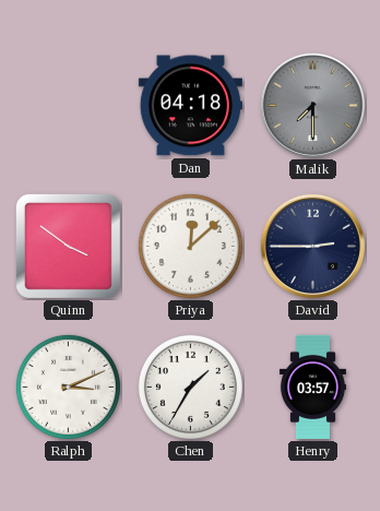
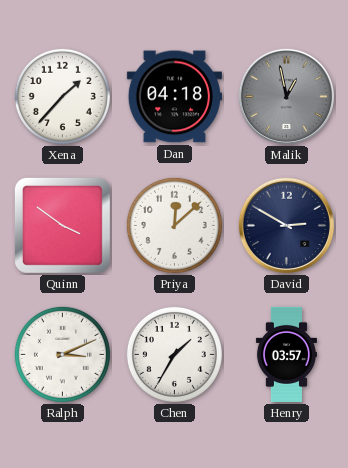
Xena: none -> 1:37 (62, 96)
Malik: 7:30 -> 12:58 (286, 96)
David: 2:45 -> 2:50 (286, 225)
